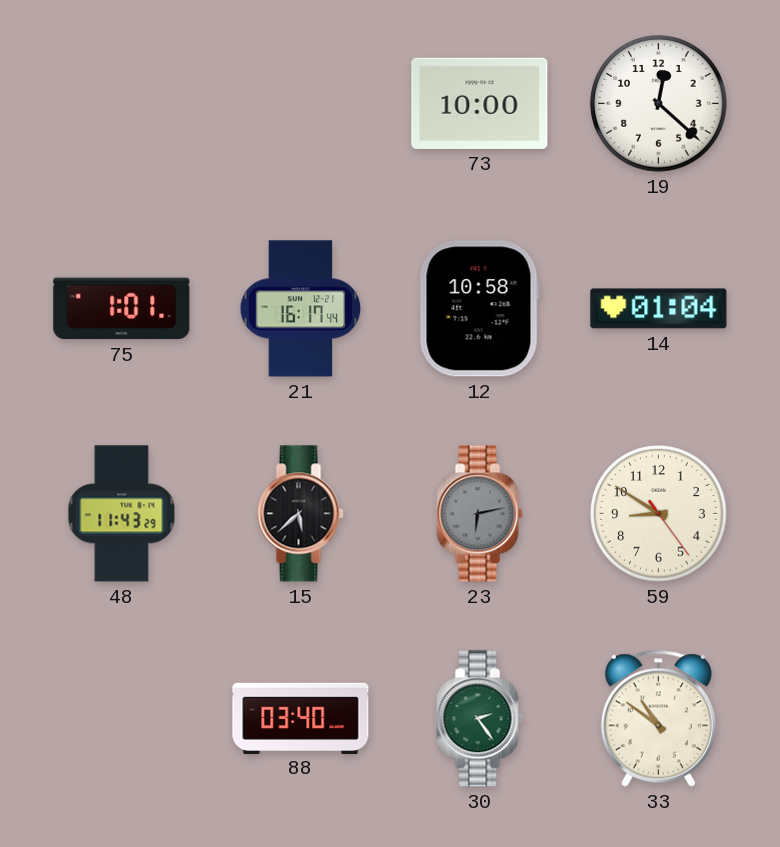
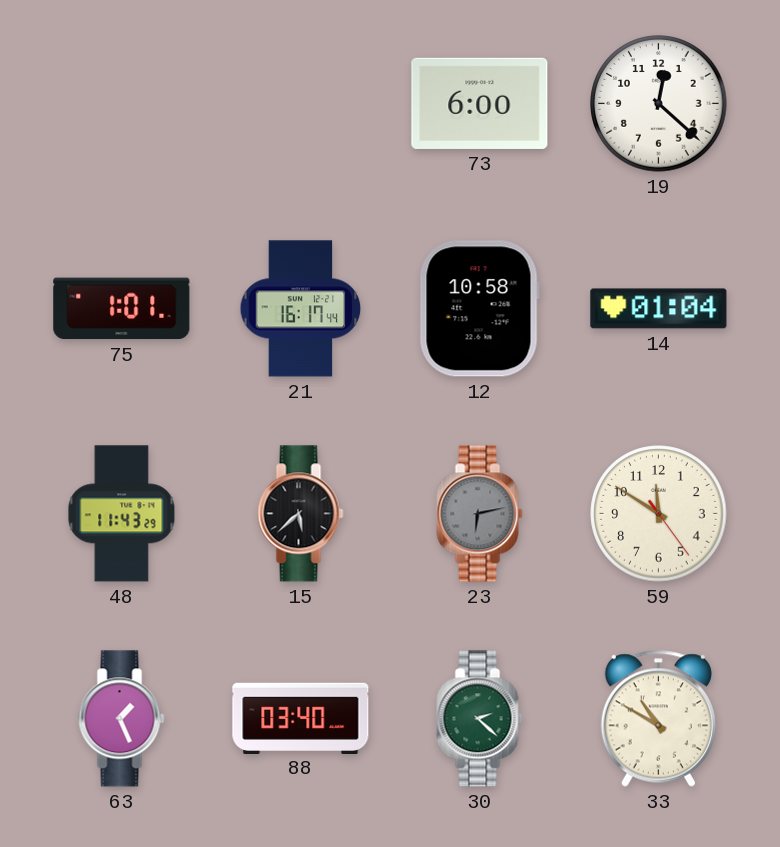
73: 10:00 -> 6:00 (480, 103)
59: 8:50 -> 11:50 (659, 514)
63: none -> 1:26 (122, 719)
30: 2:24 -> 2:22 (480, 719)
33: 10:51 -> 10:50 (658, 718)
